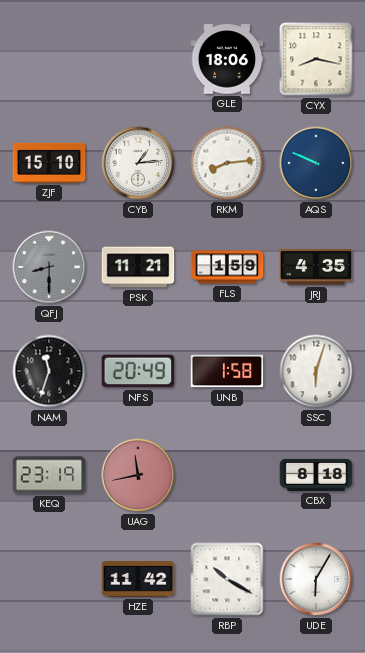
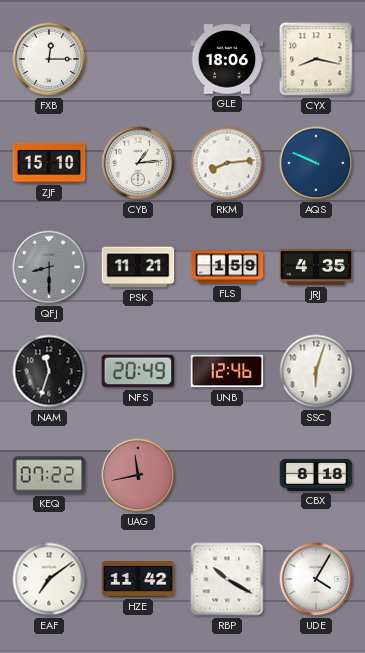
FXB: none -> 12:15 (49, 59)
UNB: 1:58 -> 12:46 (227, 371)
KEQ: 23:19 -> 07:22 (49, 475)
EAF: none -> 7:09 (49, 579)
UDE: 6:05 -> 4:05 (316, 579)
